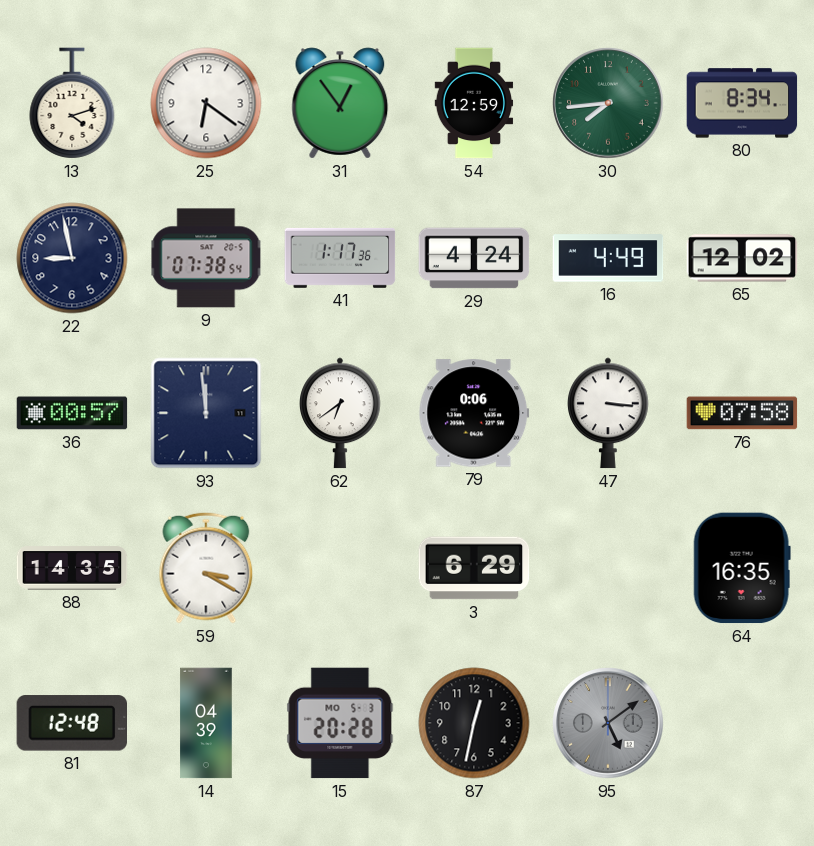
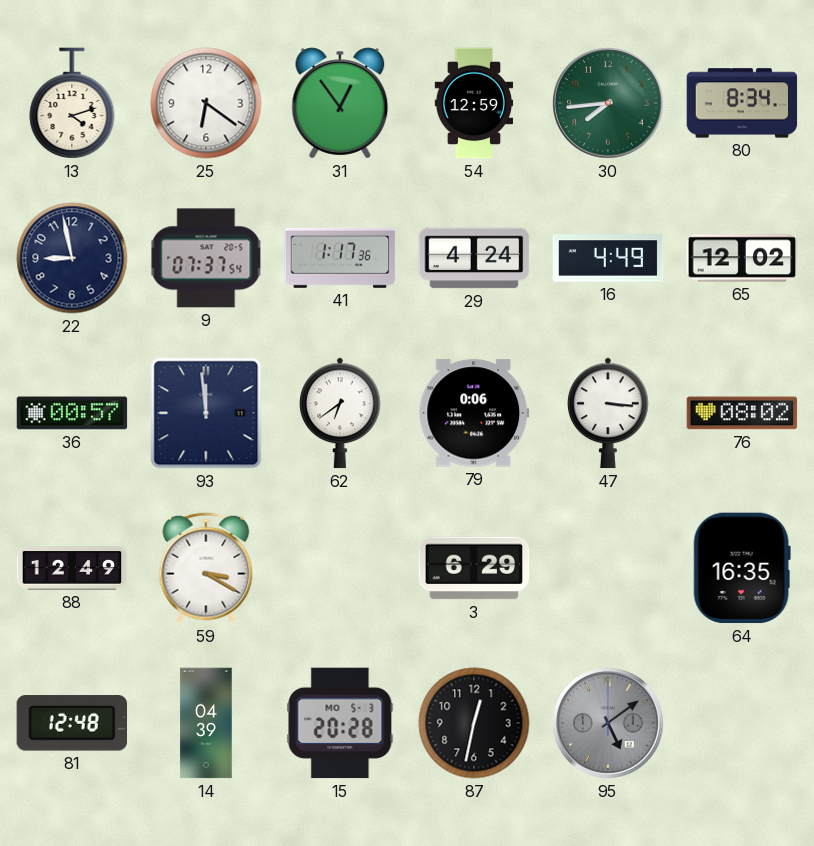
9: 07:38 -> 07:37 (206, 258)
76: 07:58 -> 08:02 (742, 413)
88: 14:35 -> 12:49 (72, 568)
